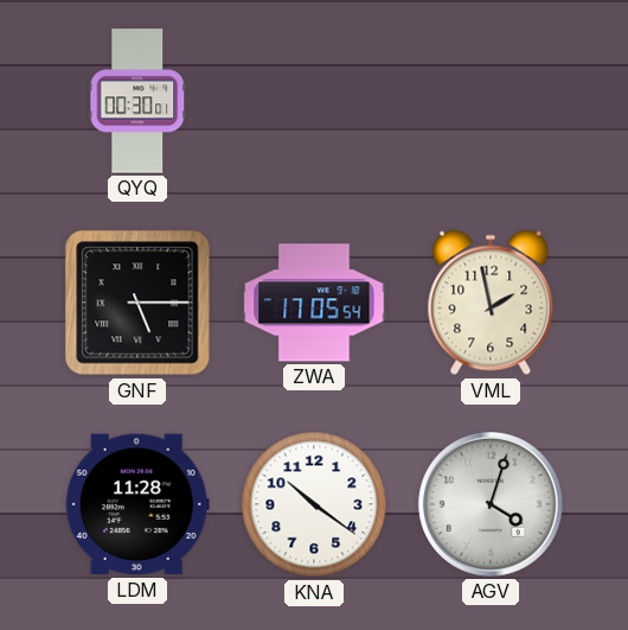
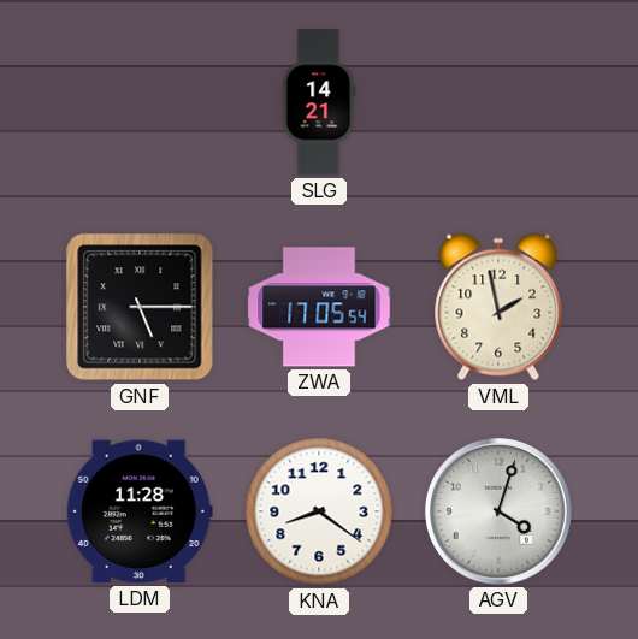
QYQ: 00:30 -> none (137, 101)
SLG: none -> 14:21 (319, 102)
KNA: 10:21 -> 8:21 (319, 511)
